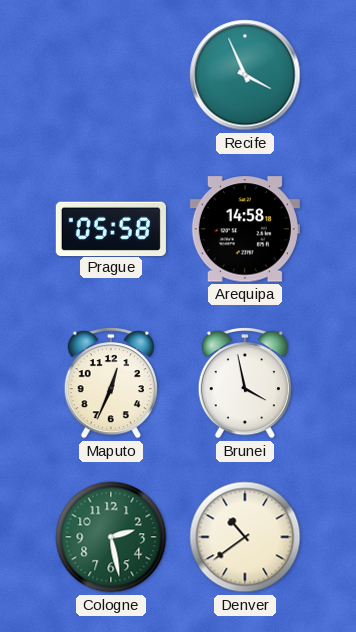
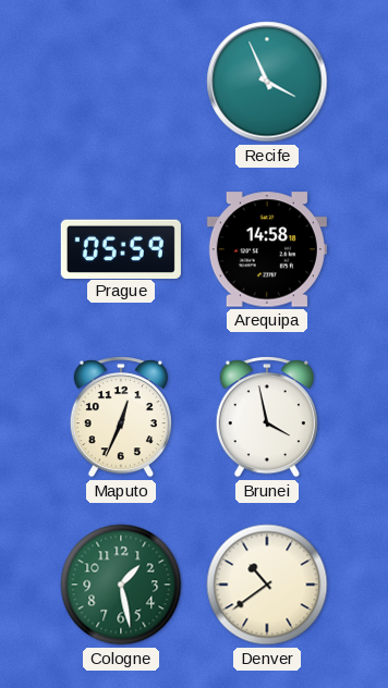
Prague: 05:58 -> 05:59 (121, 248)
Cologne: 2:28 -> 1:28 (121, 585)
